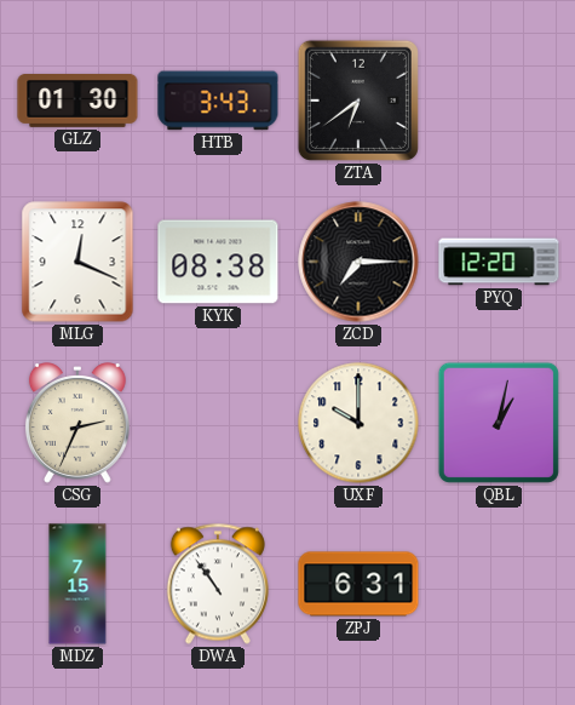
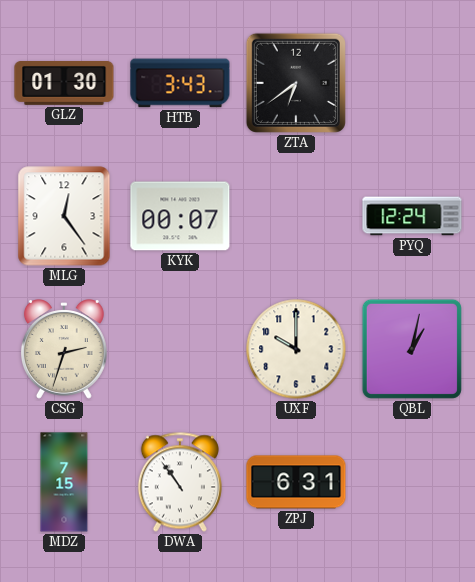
MLG: 12:19 -> 12:24 (64, 216)
KYK: 08:38 -> 00:07 (180, 216)
ZCD: 7:15 -> none (358, 262)
PYQ: 12:20 -> 12:24 (412, 216)
CSG: 2:34 -> 2:33 (64, 349)
